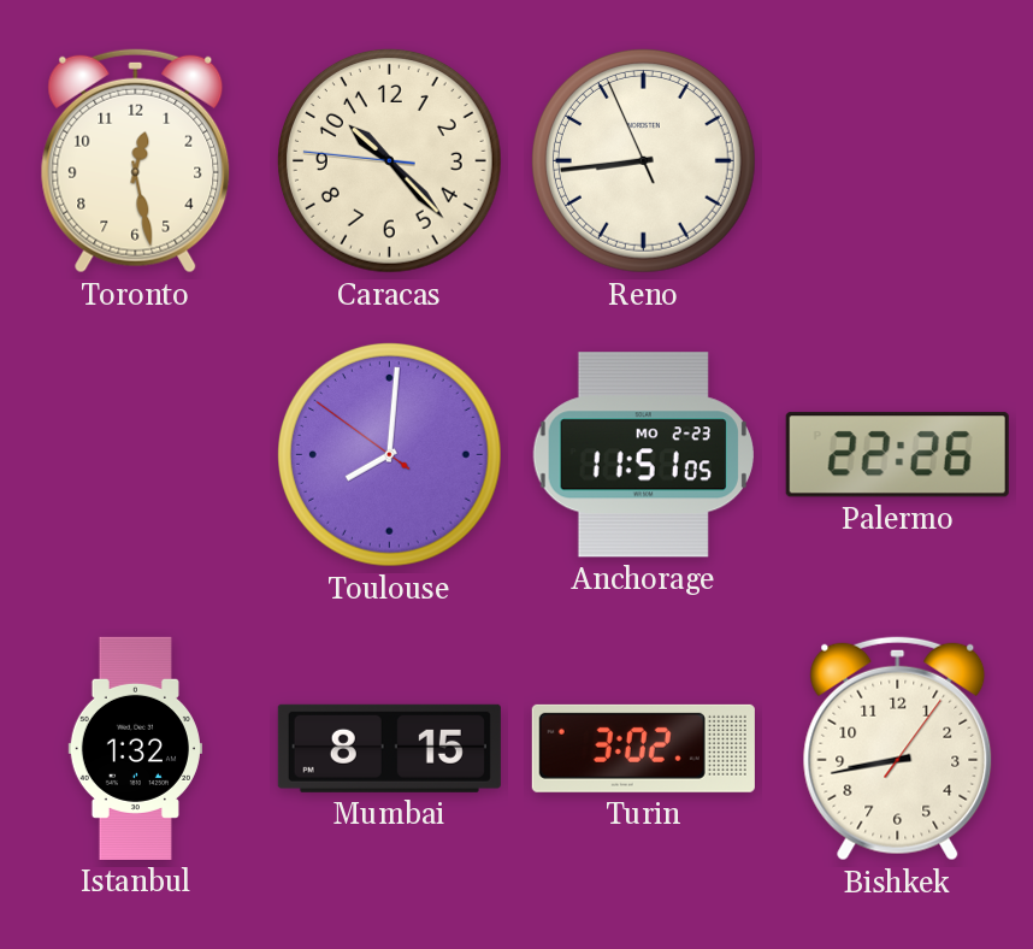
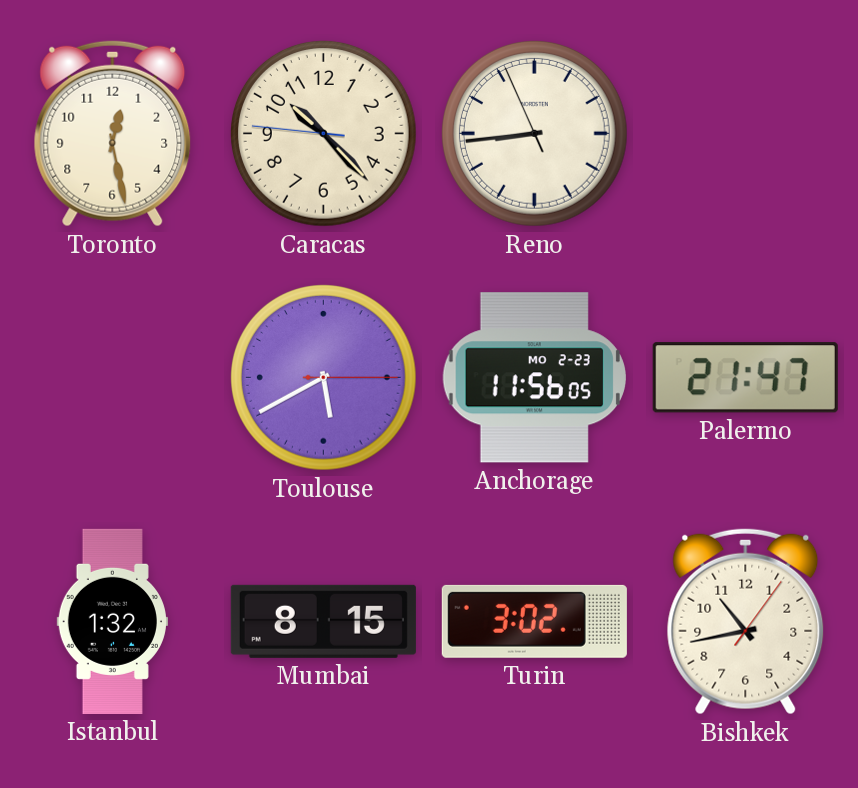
Toulouse: 8:00 -> 5:40 (324, 378)
Anchorage: 11:51 -> 11:56 (534, 378)
Palermo: 22:26 -> 21:47 (745, 378)
Bishkek: 8:43 -> 10:43 (746, 621)
